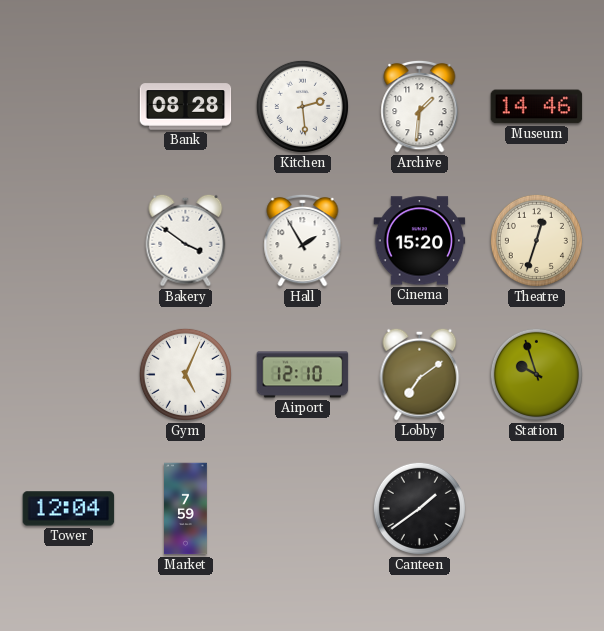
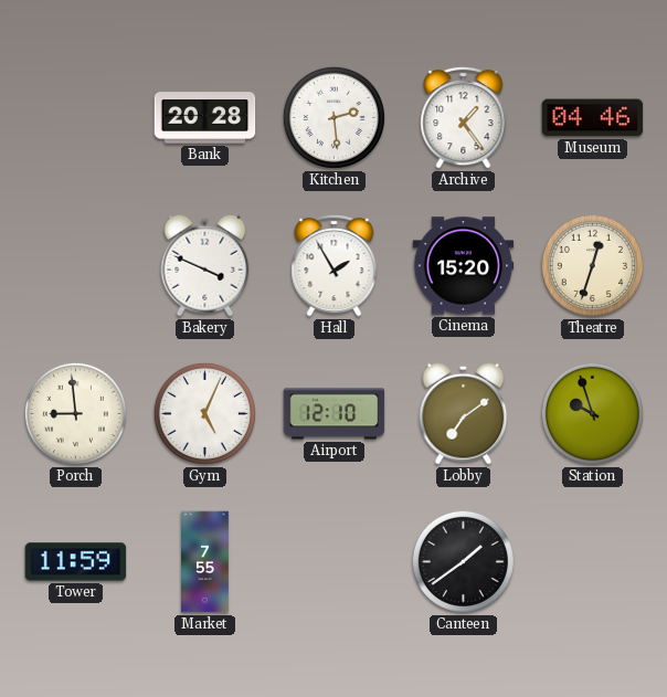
Bank: 08:28 -> 20:28 (205, 118)
Archive: 1:31 -> 1:24 (464, 117)
Museum: 14:46 -> 04:46 (593, 118)
Bakery: 3:51 -> 3:49 (205, 265)
Porch: none -> 8:59 (75, 413)
Tower: 12:04 -> 11:59 (76, 562)
Market: 7:59 -> 7:55 (205, 562)
